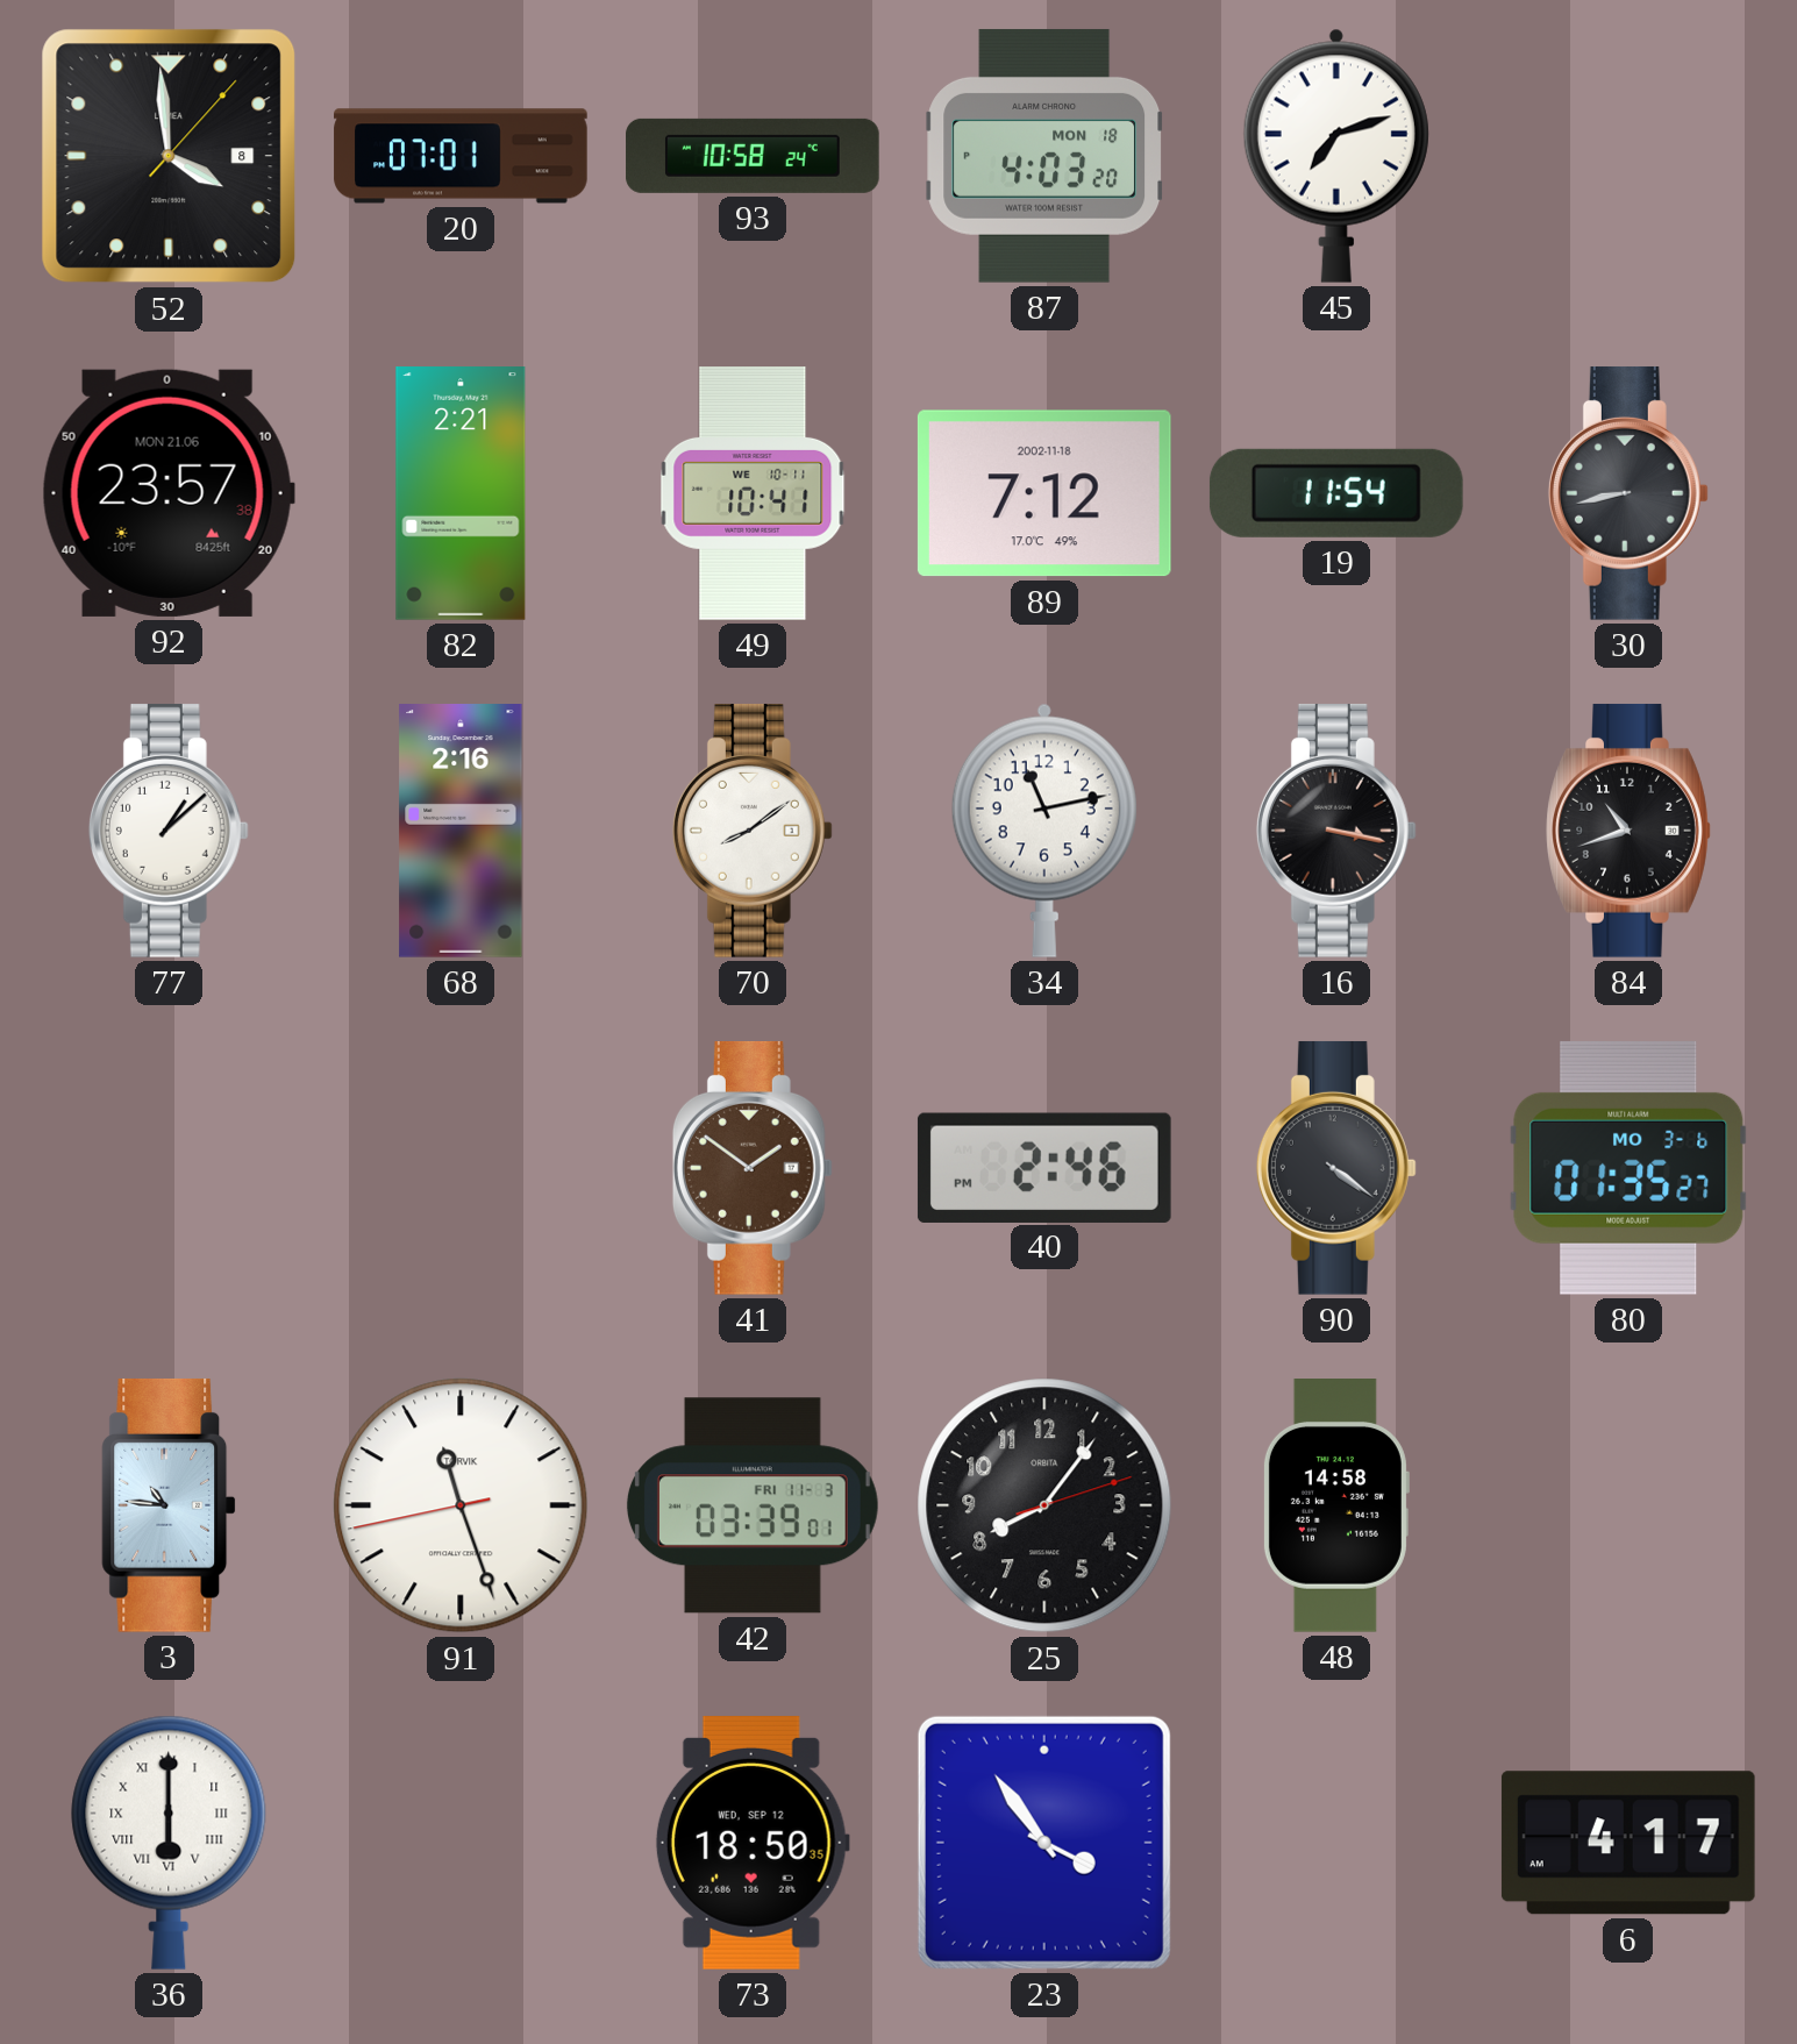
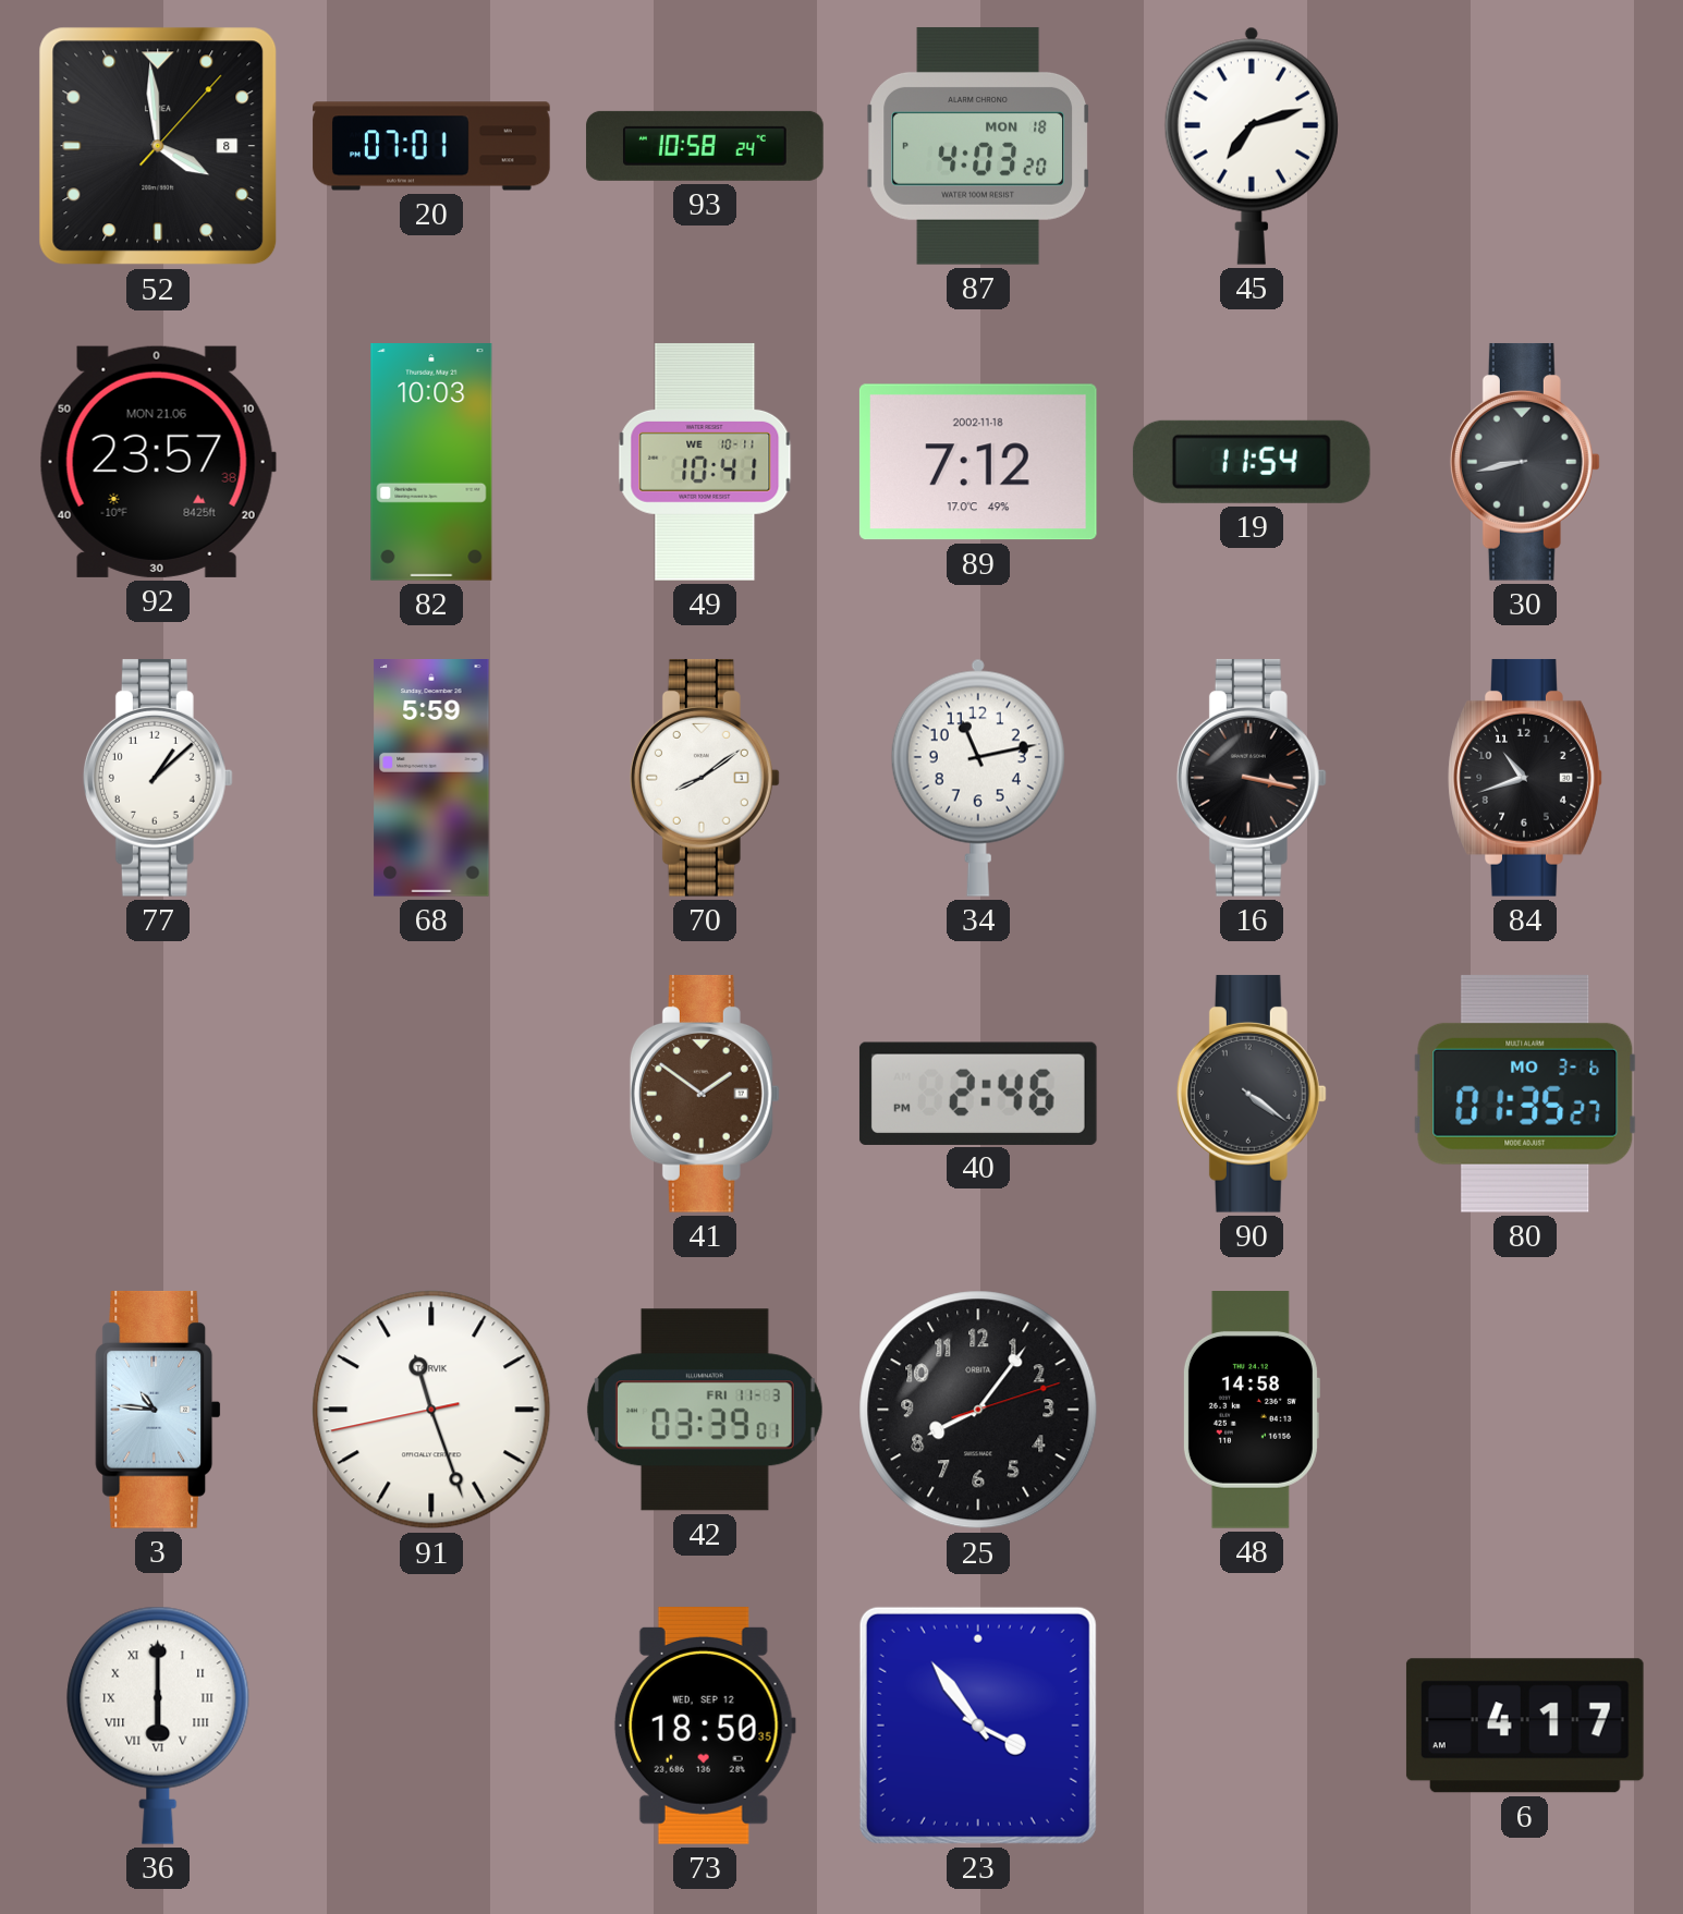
82: 2:21 -> 10:03 (431, 463)
68: 2:16 -> 5:59 (431, 779)
